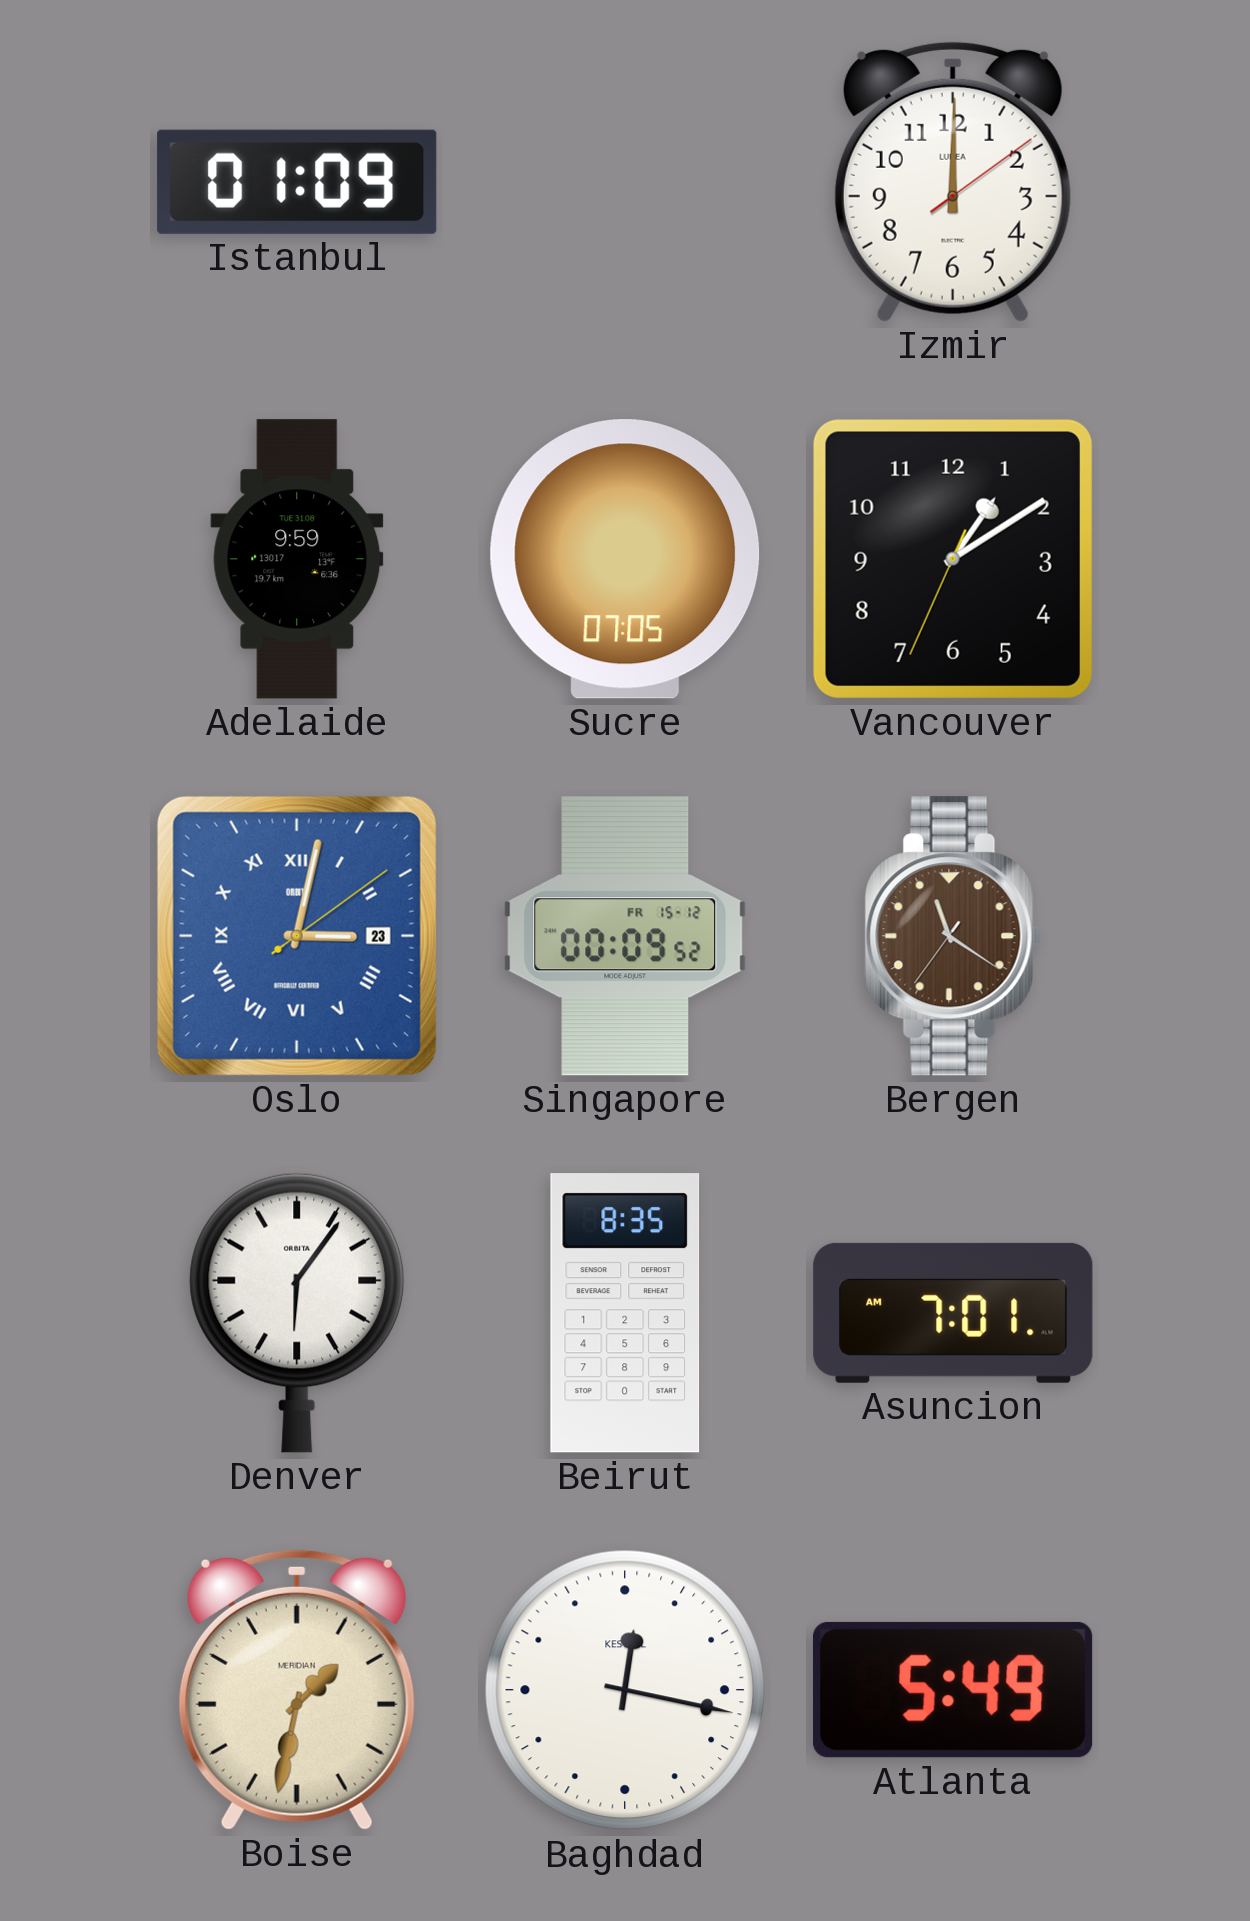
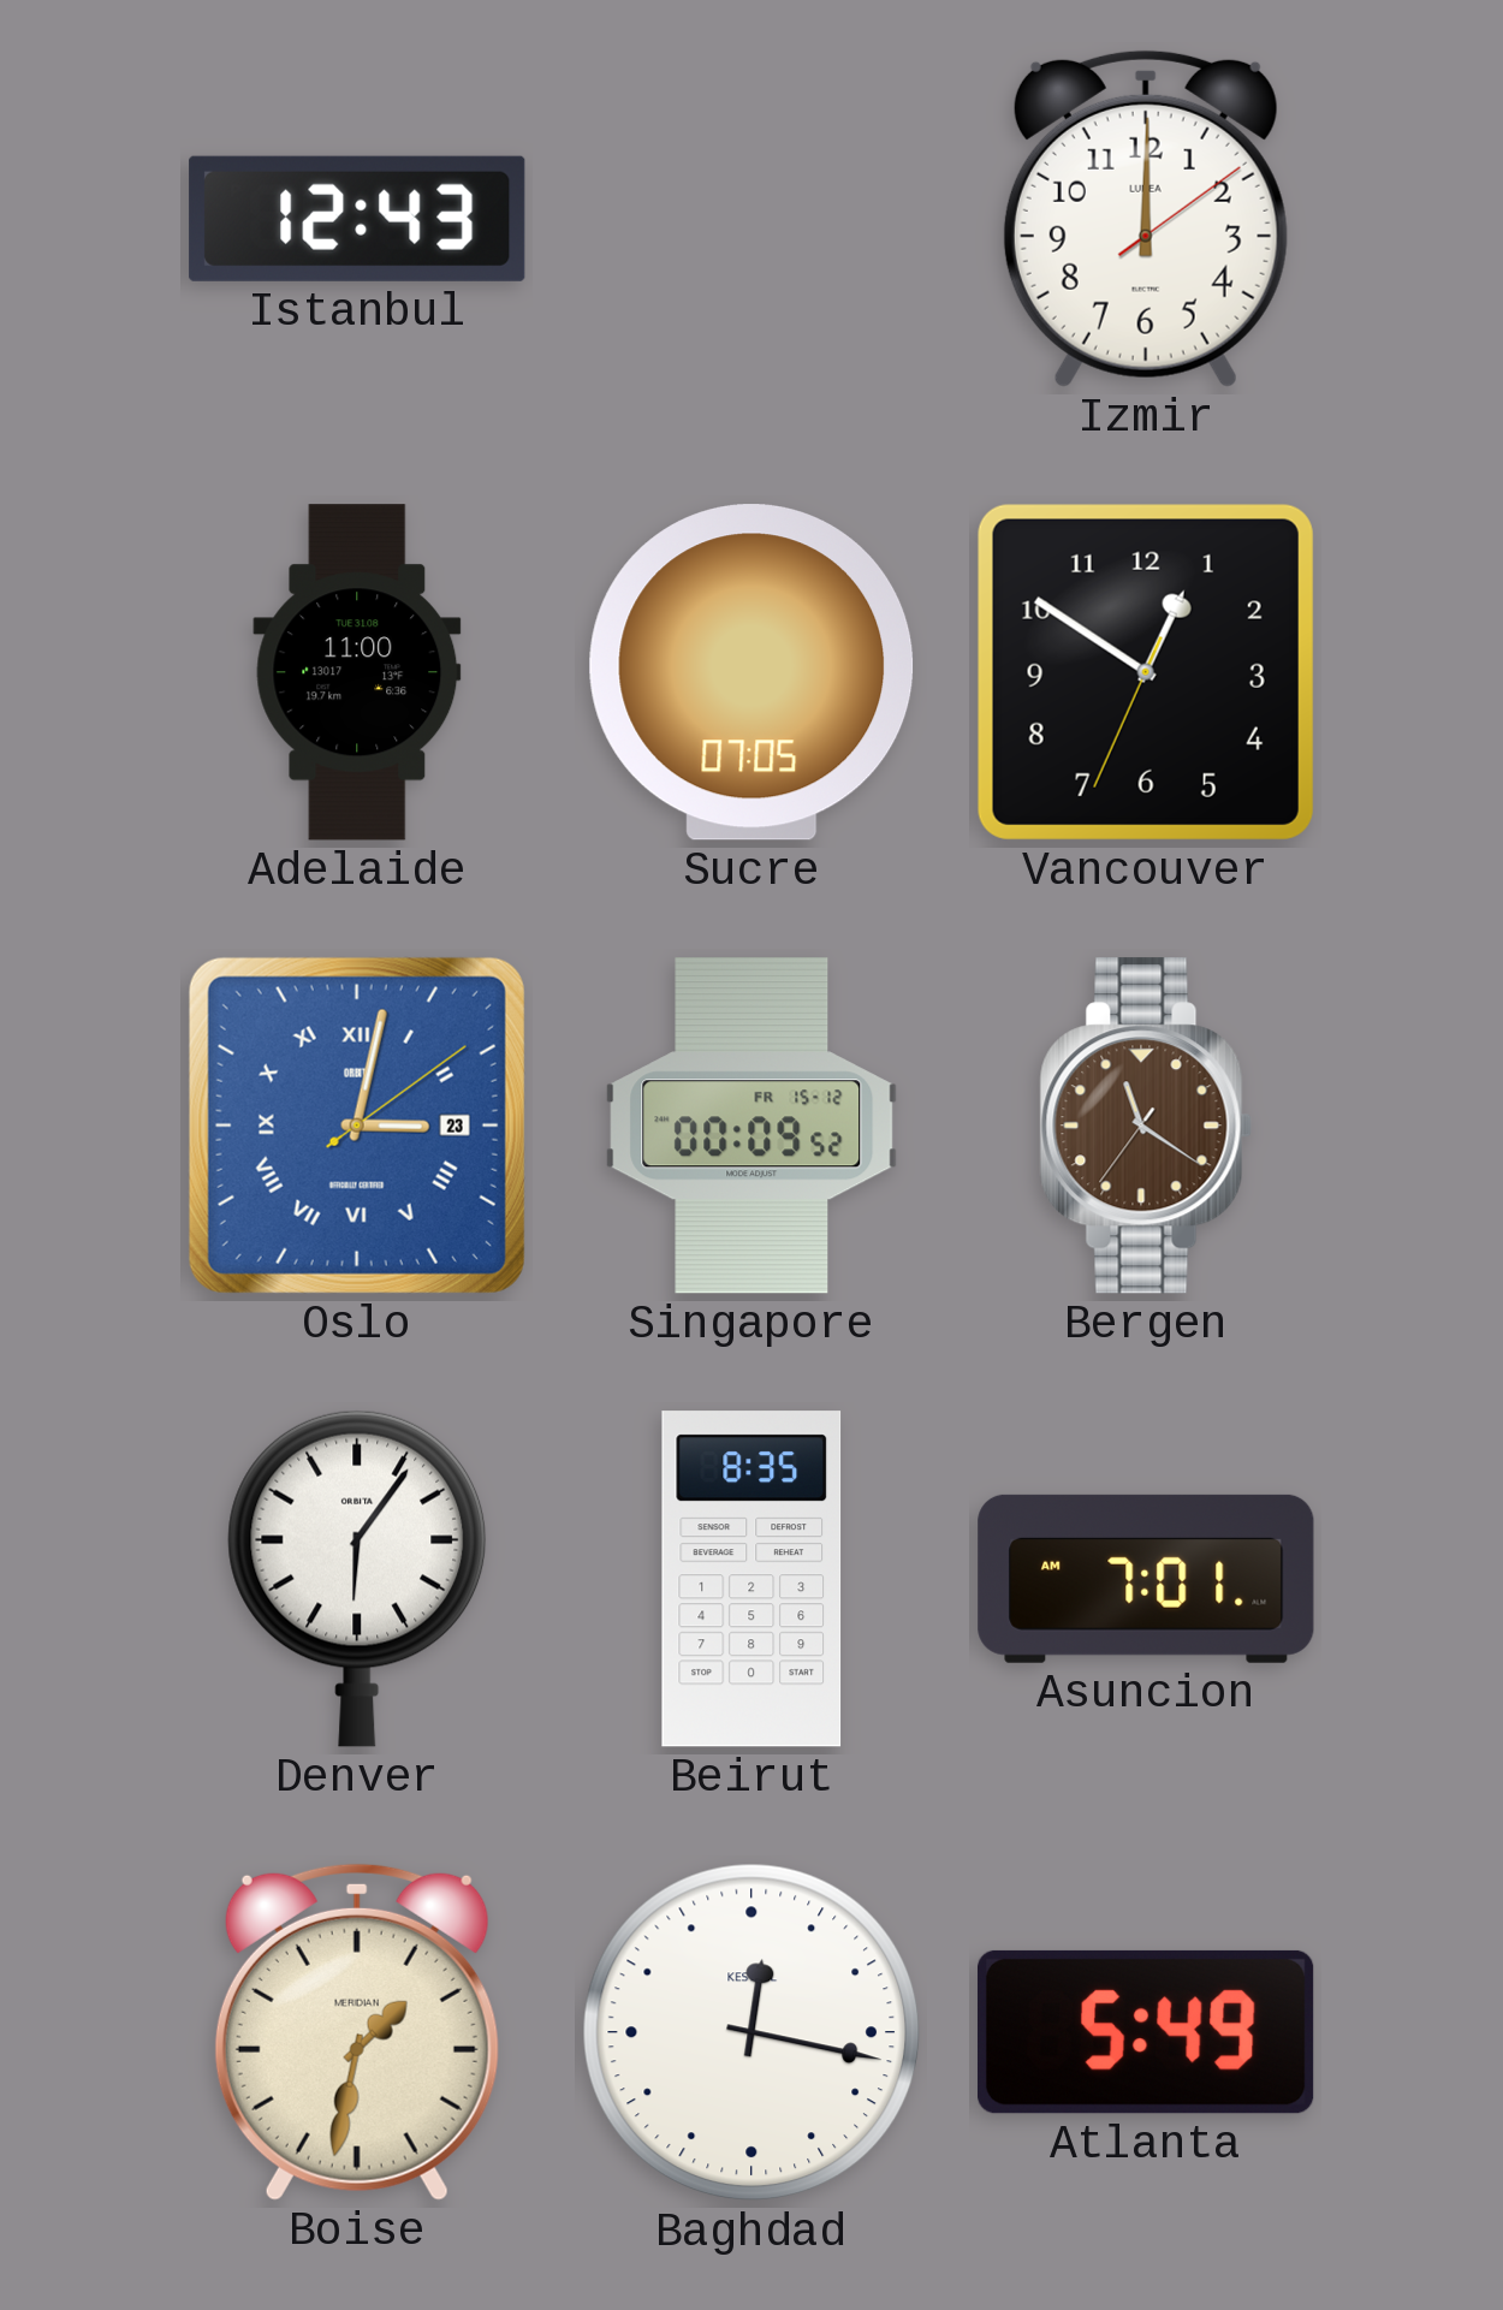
Istanbul: 01:09 -> 12:43 (357, 219)
Adelaide: 9:59 -> 11:00 (357, 672)
Vancouver: 1:09 -> 12:50 (1146, 672)
